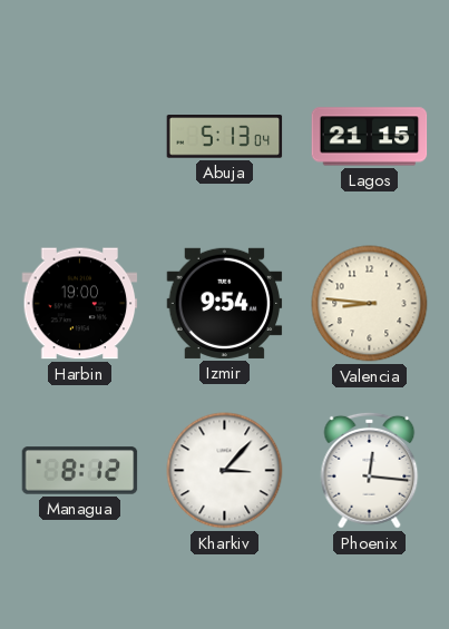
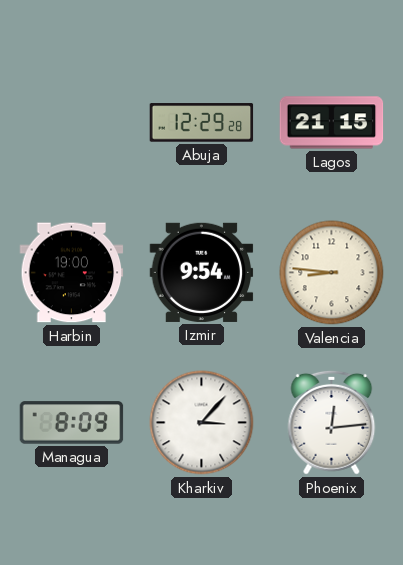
Abuja: 5:13 -> 12:29 (202, 123)
Managua: 8:12 -> 8:09 (72, 423)
Phoenix: 12:16 -> 12:14 (332, 422)
